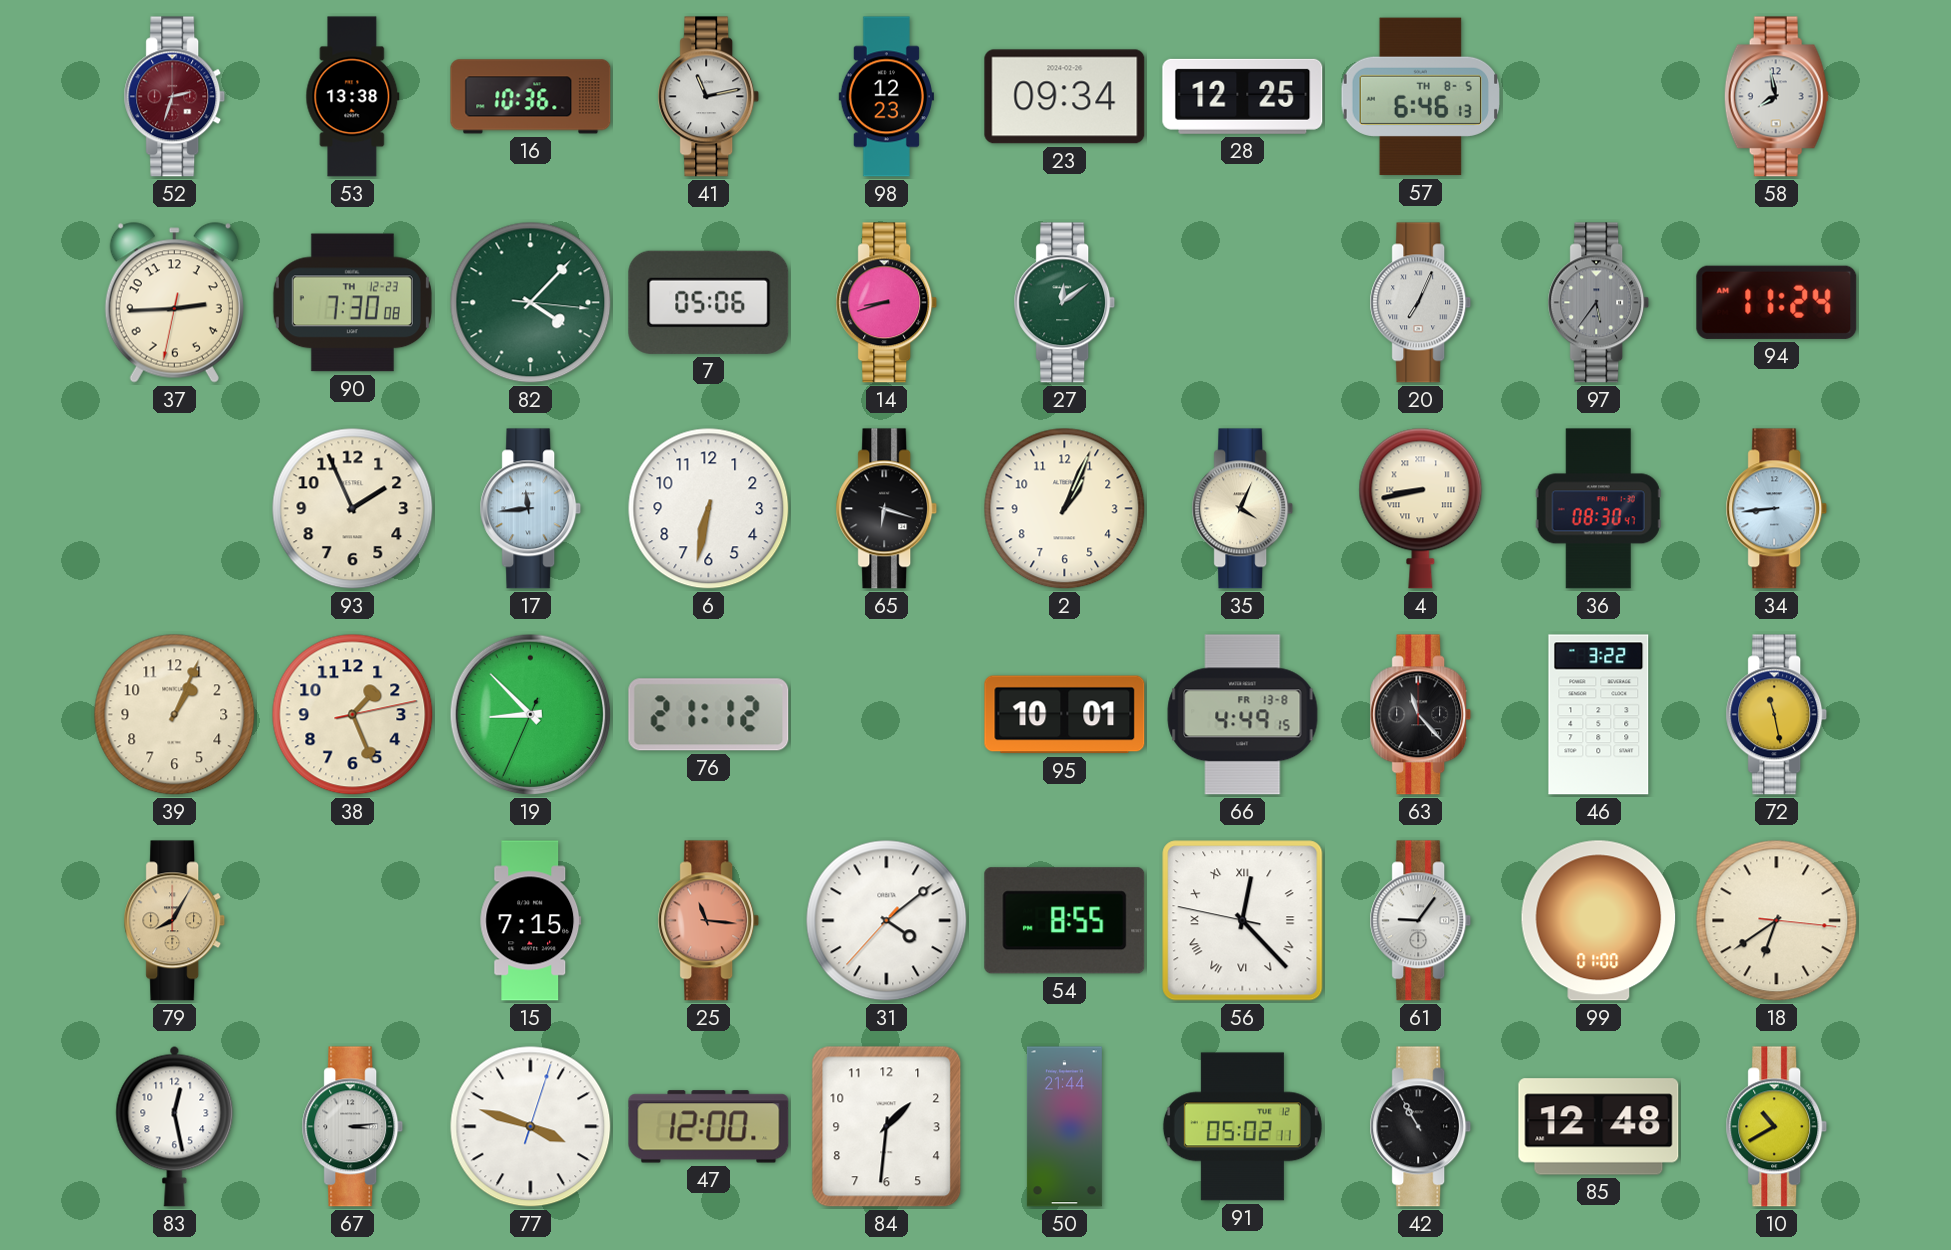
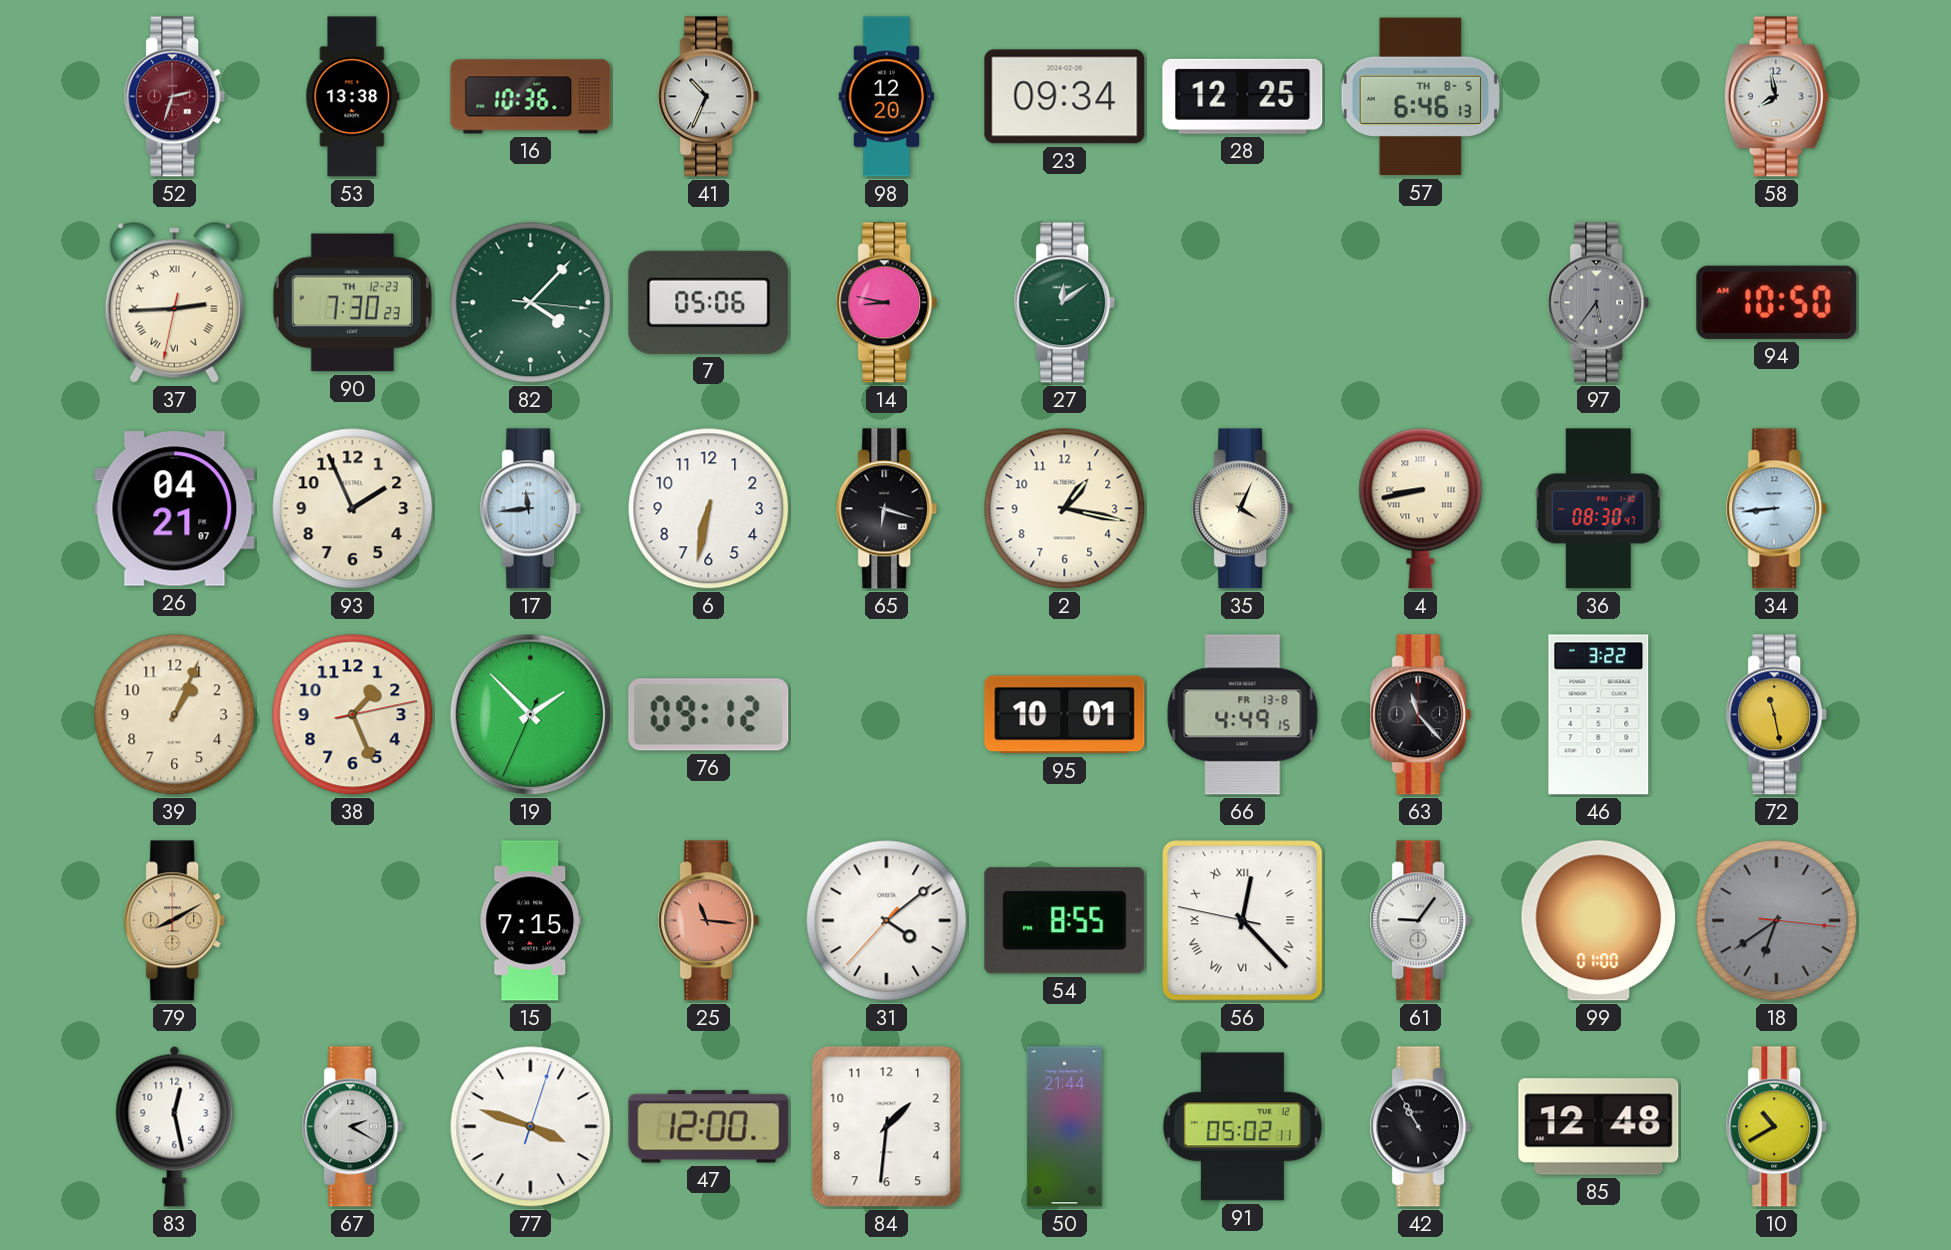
41: 11:13 -> 10:34 (709, 97)
98: 12:23 -> 12:20 (886, 97)
37 numerals: Arabic -> Roman (174, 303)
90: 7:30:08 -> 7:30:23 (352, 303)
14: 8:42 -> 8:47 (887, 303)
20: 7:04 -> none (1421, 303)
94: 11:24 -> 10:50 (1777, 302)
26: none -> 04:21 (175, 509)
2: 1:04 -> 1:17 (1065, 509)
19: 8:52 -> 1:52 (531, 715)
76: 21:12 -> 09:12 (709, 715)
79: 8:05 -> 8:10 (175, 921)
18 dial: cream -> grey (1777, 921)
67: 3:14 -> 2:20 (353, 1127)
